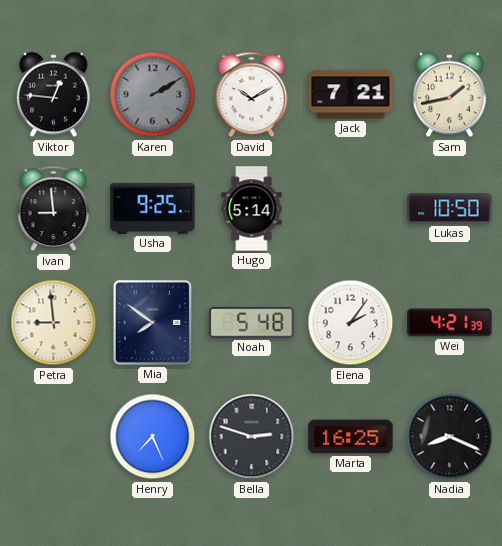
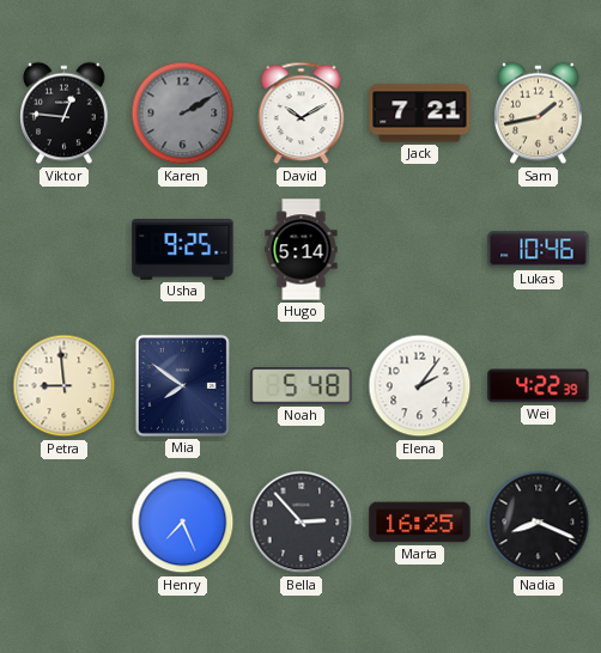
Ivan: 8:59 -> none (54, 209)
Lukas: 10:50 -> 10:46 (539, 250)
Wei: 4:21 -> 4:22 (539, 386)
Bella: 2:48 -> 2:53 (302, 523)
